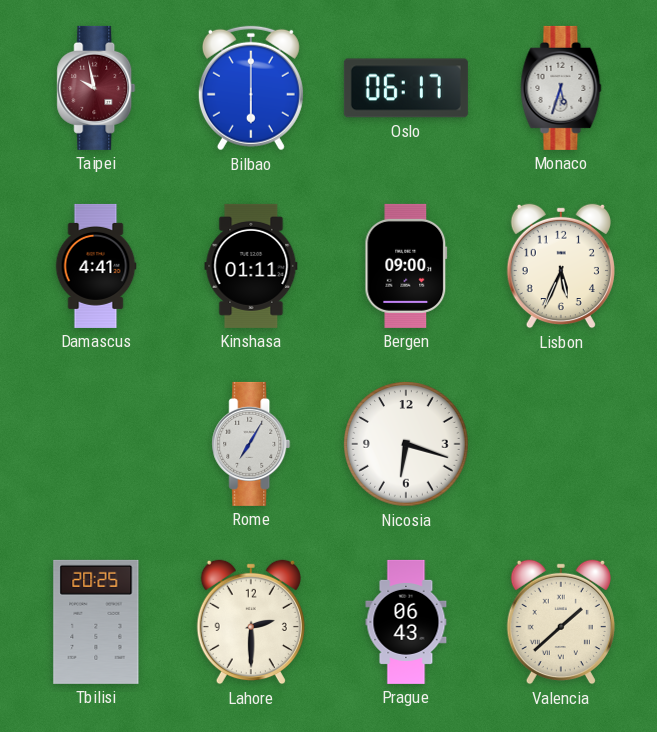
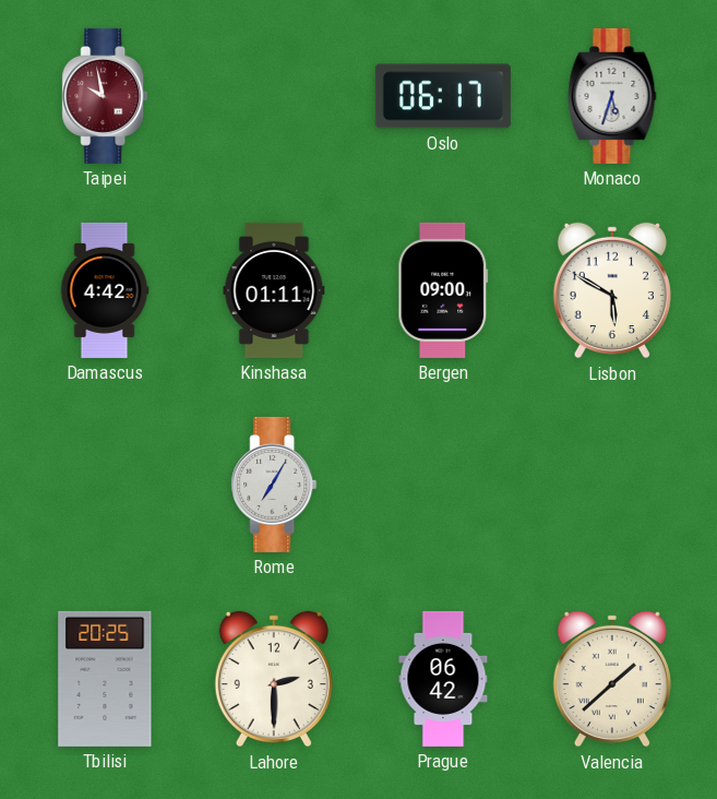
Bilbao: 6:00 -> none (251, 88)
Damascus: 4:41 -> 4:42 (105, 290)
Lisbon: 5:34 -> 5:50 (612, 290)
Nicosia: 6:18 -> none (406, 444)
Prague: 06:43 -> 06:42 (443, 679)
